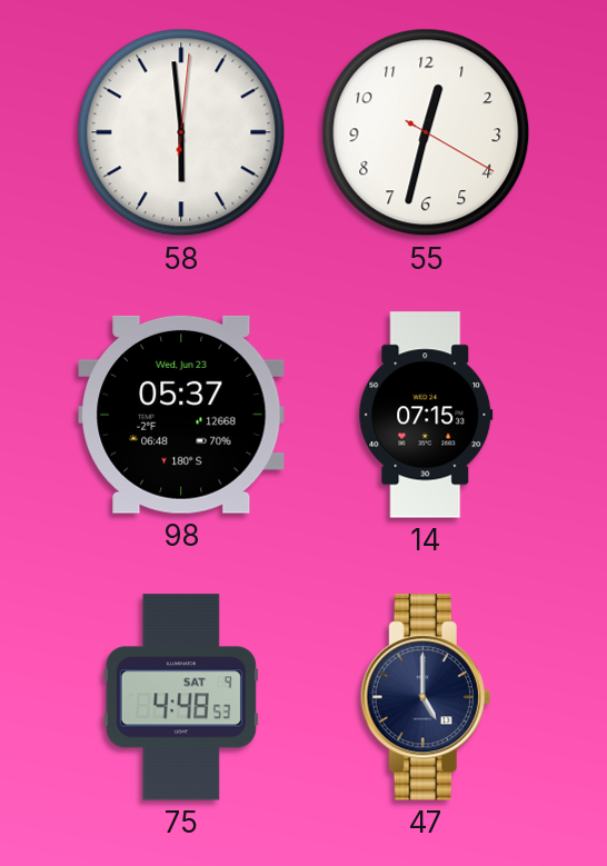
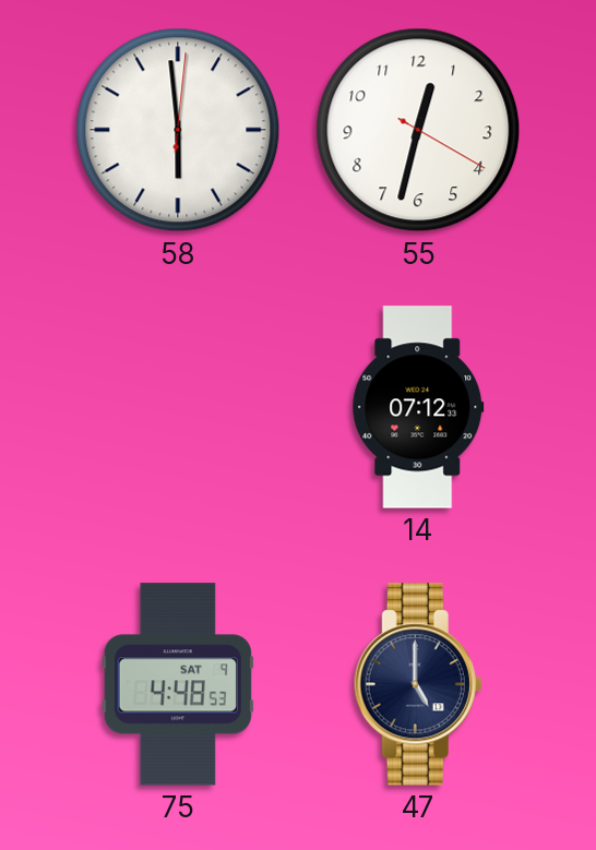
98: 05:37 -> none (181, 415)
14: 07:15 -> 07:12 (418, 407)
